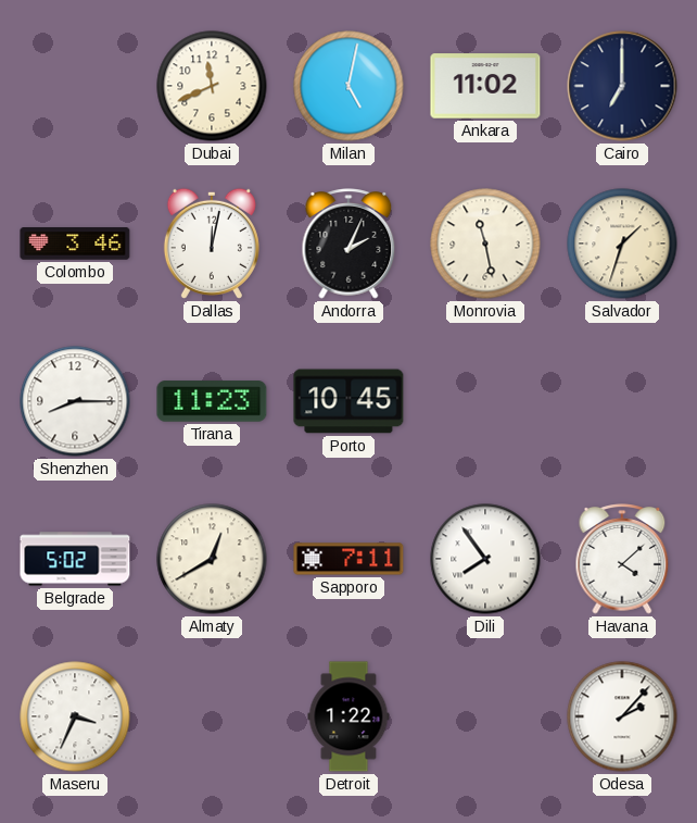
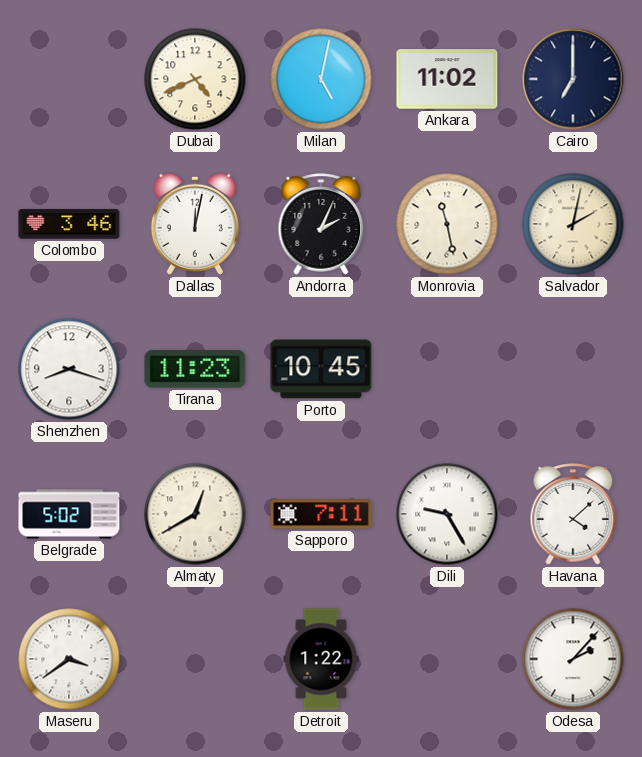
Dubai: 11:41 -> 4:41 (195, 79)
Salvador: 1:33 -> 2:02 (573, 224)
Shenzhen: 8:15 -> 8:18 (69, 369)
Dili: 7:54 -> 9:25 (447, 514)
Maseru: 3:34 -> 3:39 (69, 659)
